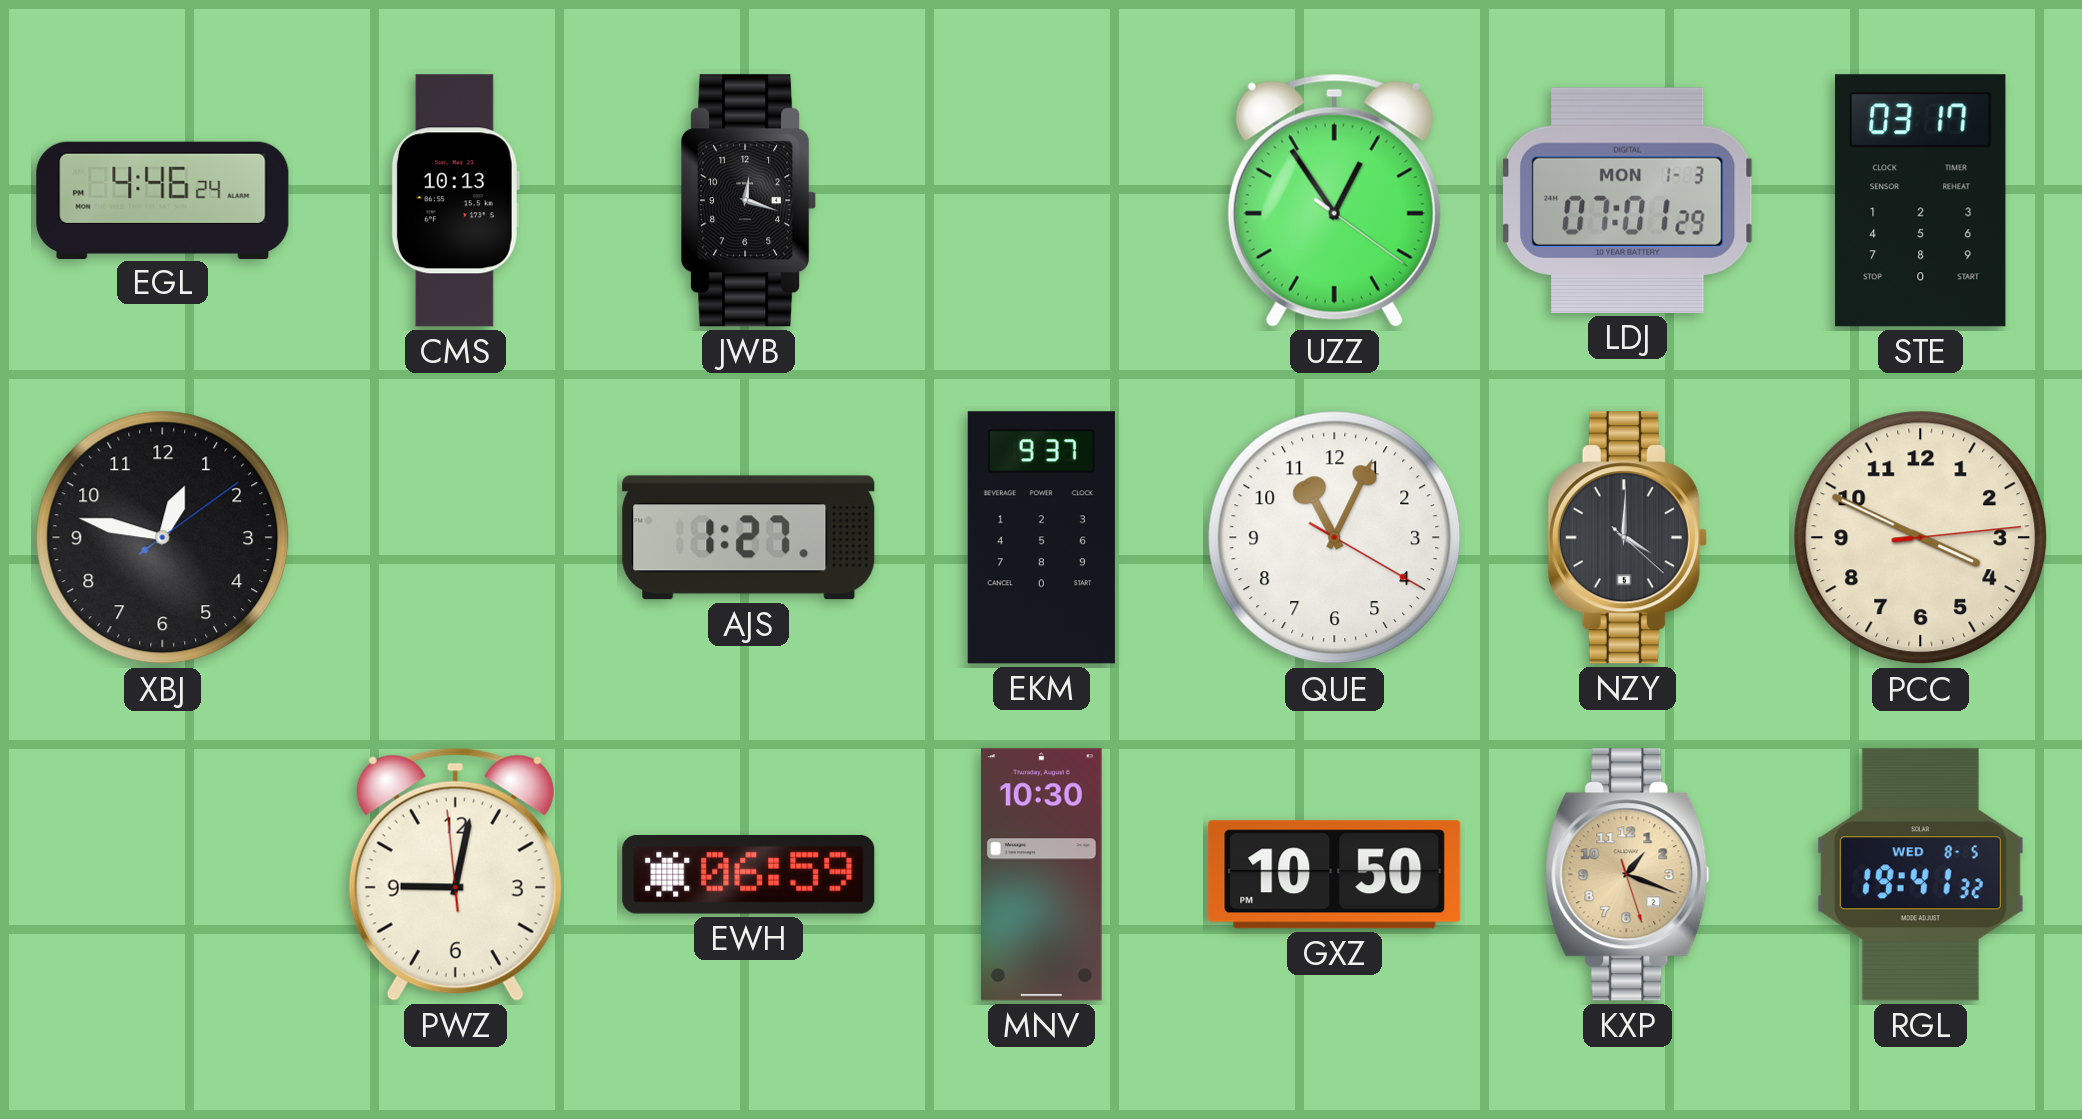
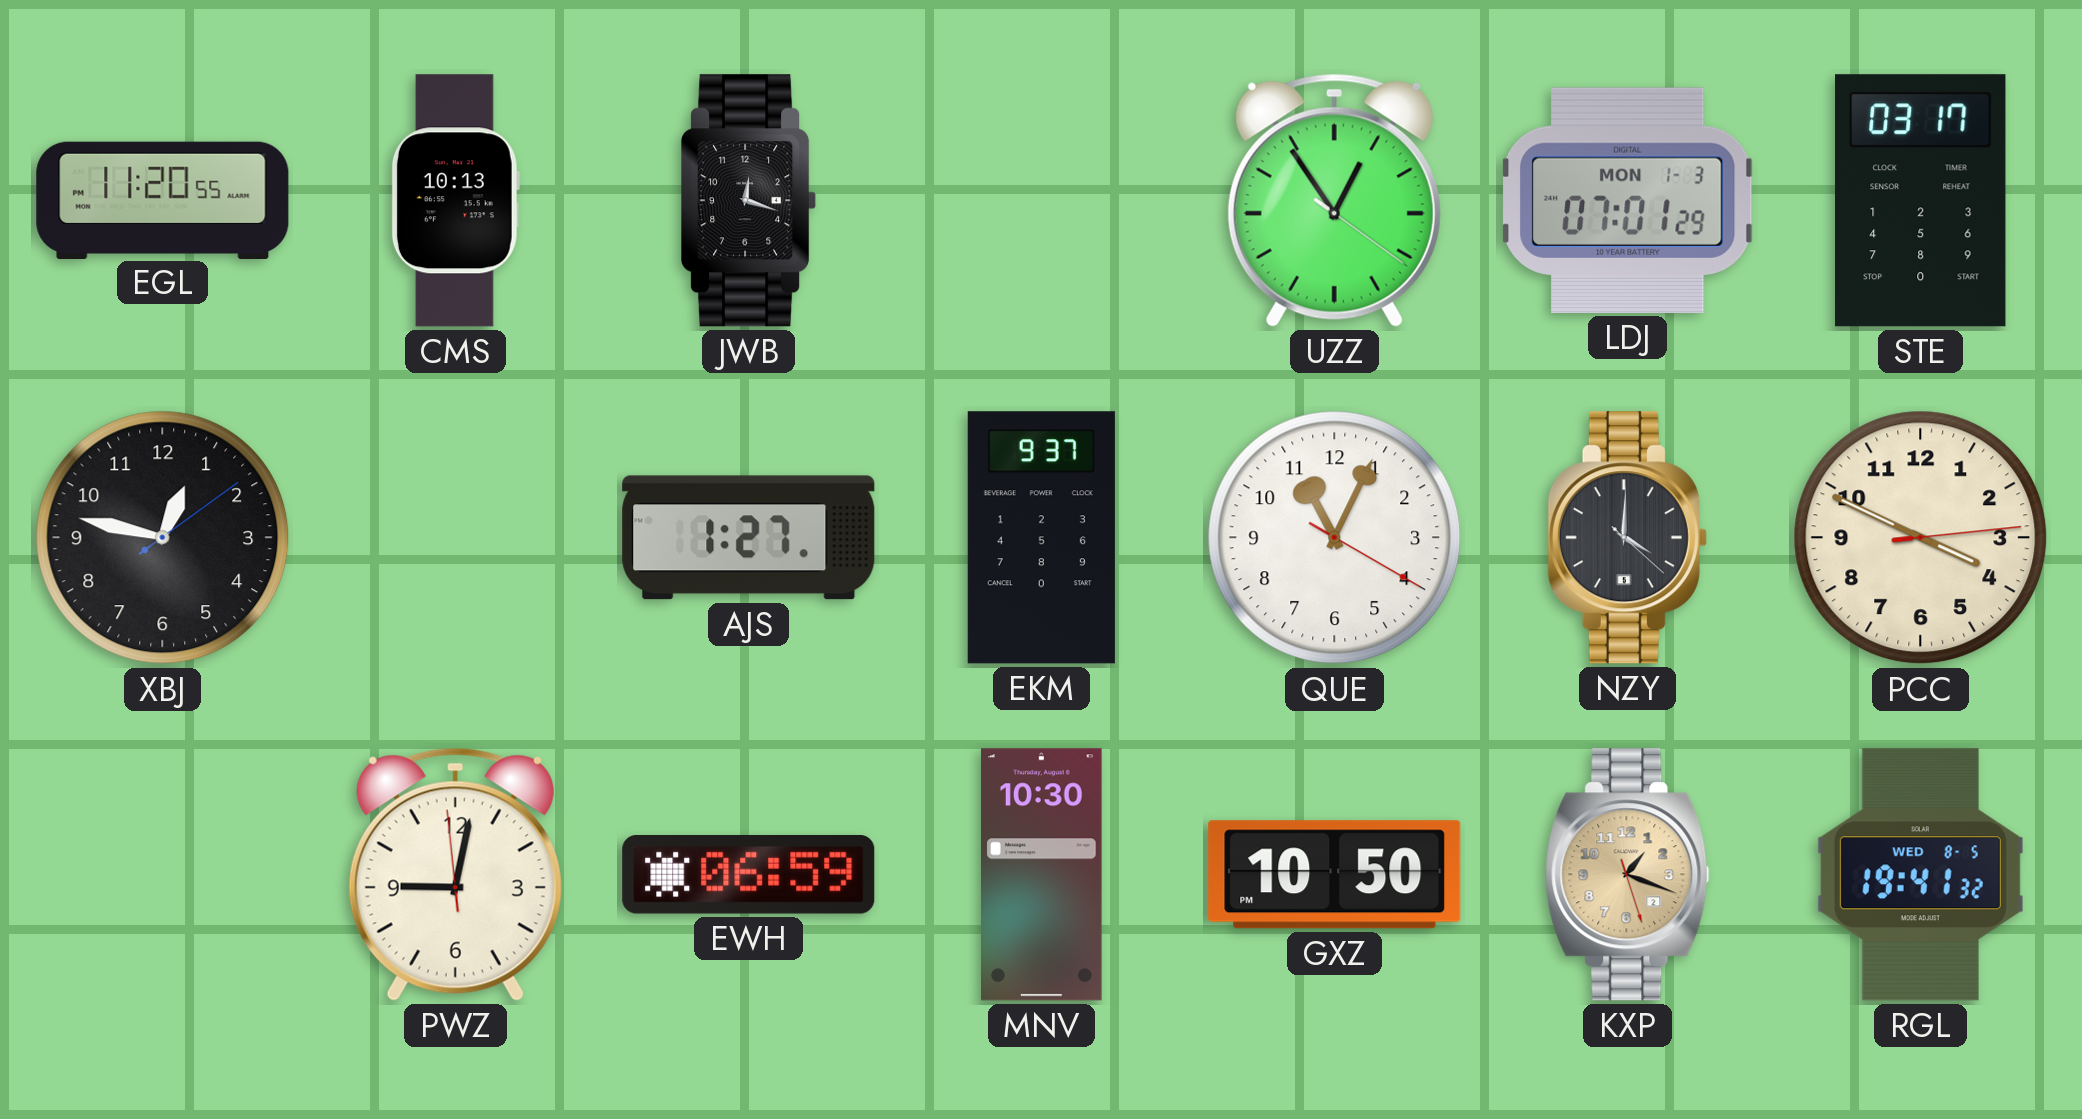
EGL: 4:46 -> 11:20 (163, 200)
